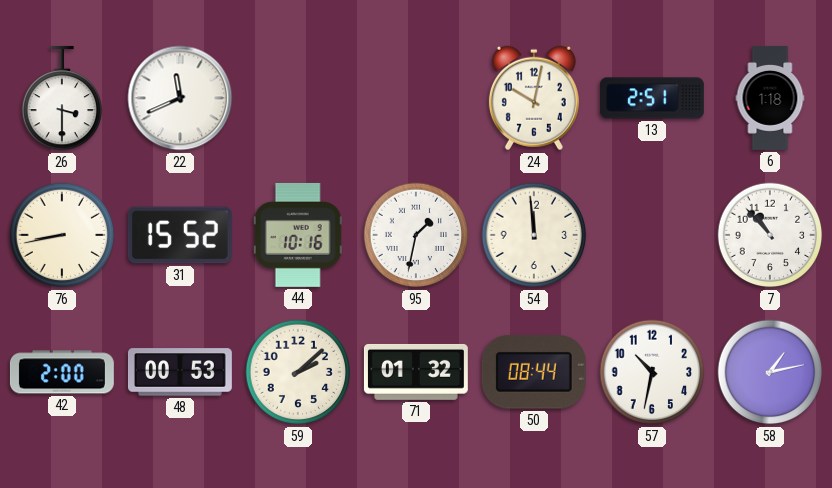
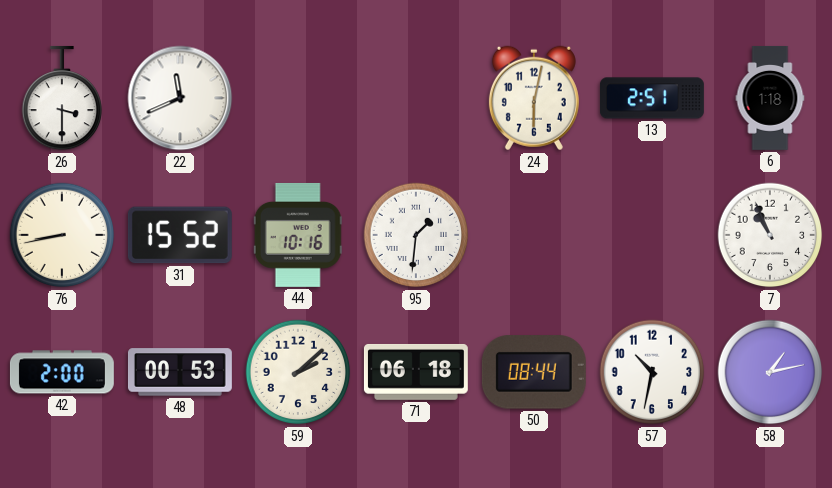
24: 10:02 -> 6:02 (534, 98)
95: 1:32 -> 1:31 (416, 235)
54: 11:59 -> none (534, 235)
7: 10:53 -> 10:56 (770, 235)
71: 01:32 -> 06:18 (416, 372)
